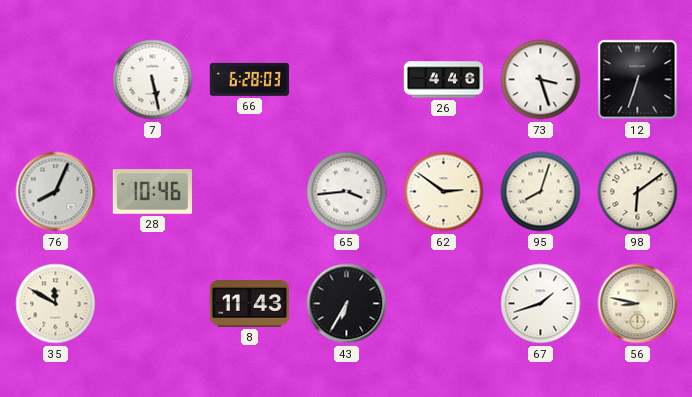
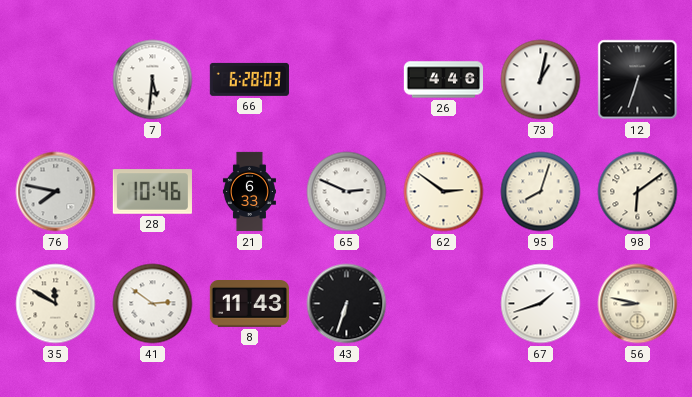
7: 5:28 -> 5:31 (153, 80)
73: 3:27 -> 1:02 (541, 80)
76: 8:04 -> 7:47 (56, 192)
21: none -> 6:33 (249, 192)
65: 3:44 -> 2:49 (347, 192)
41: none -> 2:51 (153, 304)
43: 6:35 -> 6:33 (347, 304)
